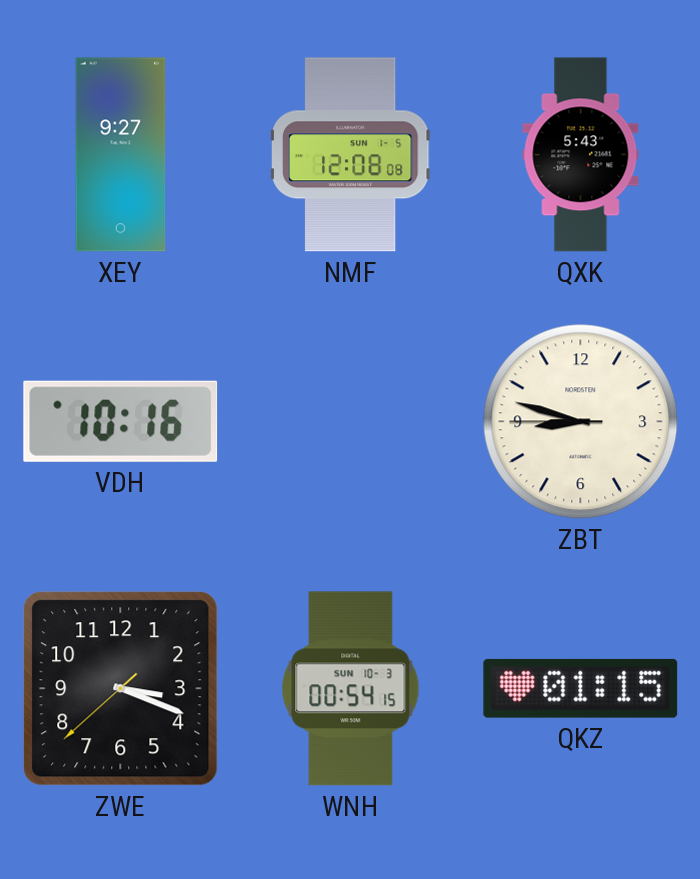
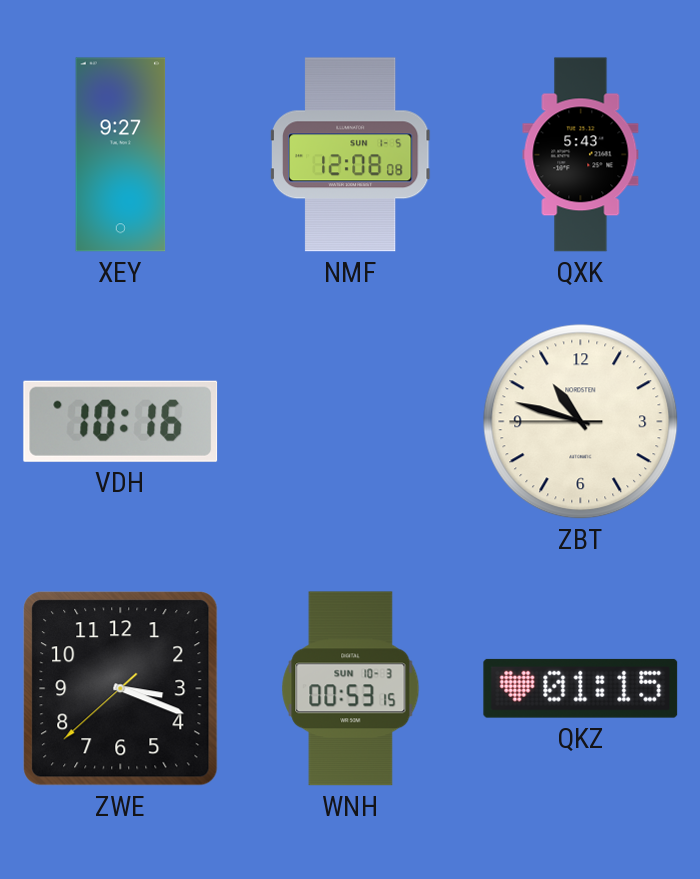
ZBT: 8:47 -> 10:47 (581, 422)
WNH: 00:54 -> 00:53 (351, 689)
